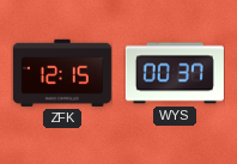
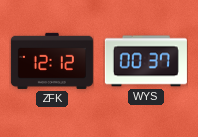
ZFK: 12:15 -> 12:12 (52, 61)
